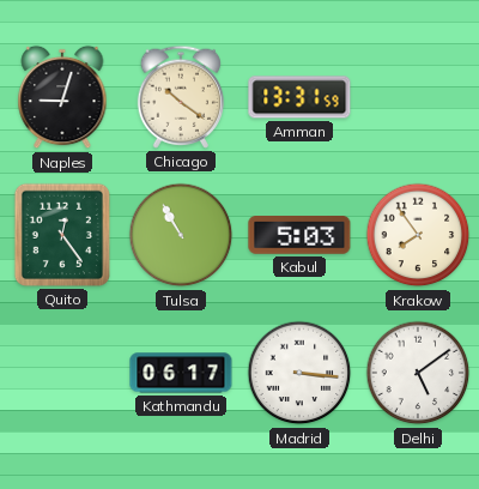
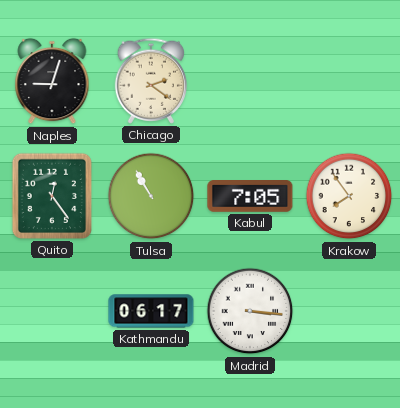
Chicago: 10:21 -> 2:21 (150, 81)
Amman: 13:31 -> none (299, 97)
Kabul: 5:03 -> 7:05 (250, 197)
Delhi: 5:09 -> none (418, 373)
